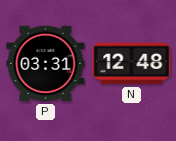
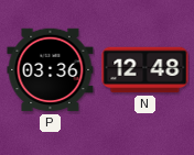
P: 03:31 -> 03:36 (51, 70)
